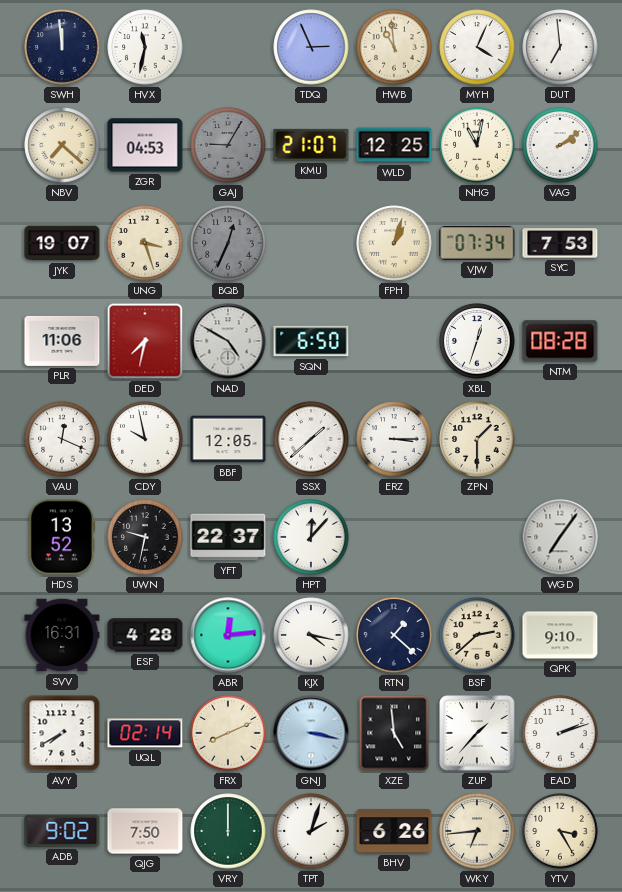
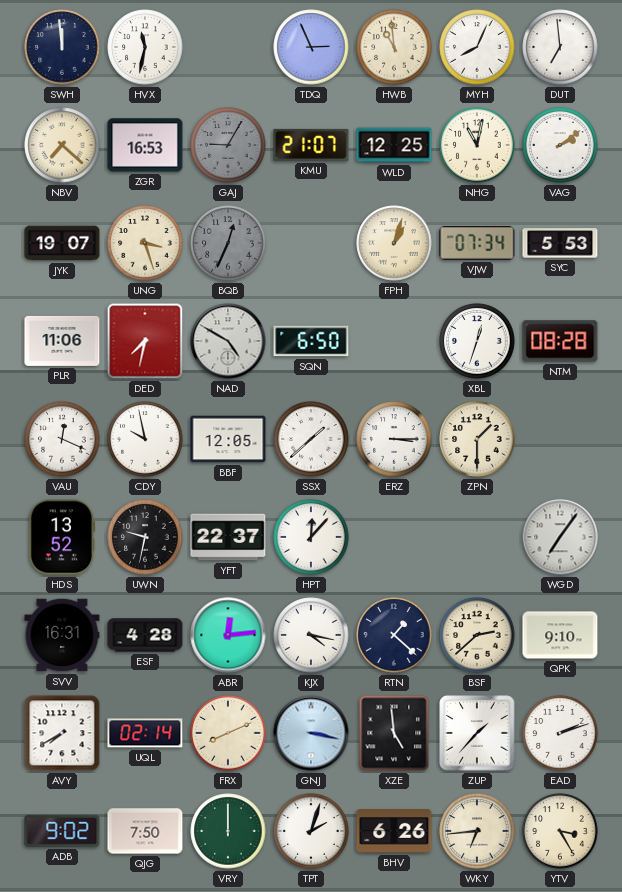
MYH: 4:04 -> 8:04 (477, 47)
ZGR: 04:53 -> 16:53 (145, 145)
SYC: 7:53 -> 5:53 (560, 243)
